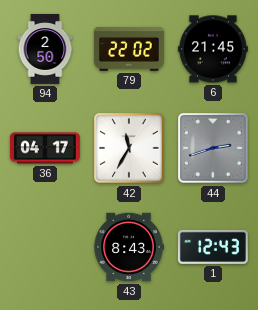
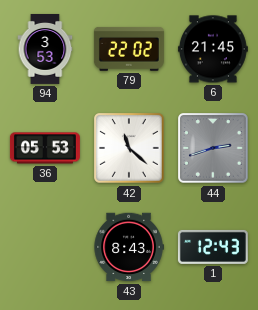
94: 2:50 -> 3:53 (45, 49)
36: 04:17 -> 05:53 (45, 148)
42: 11:35 -> 11:22 (130, 149)
